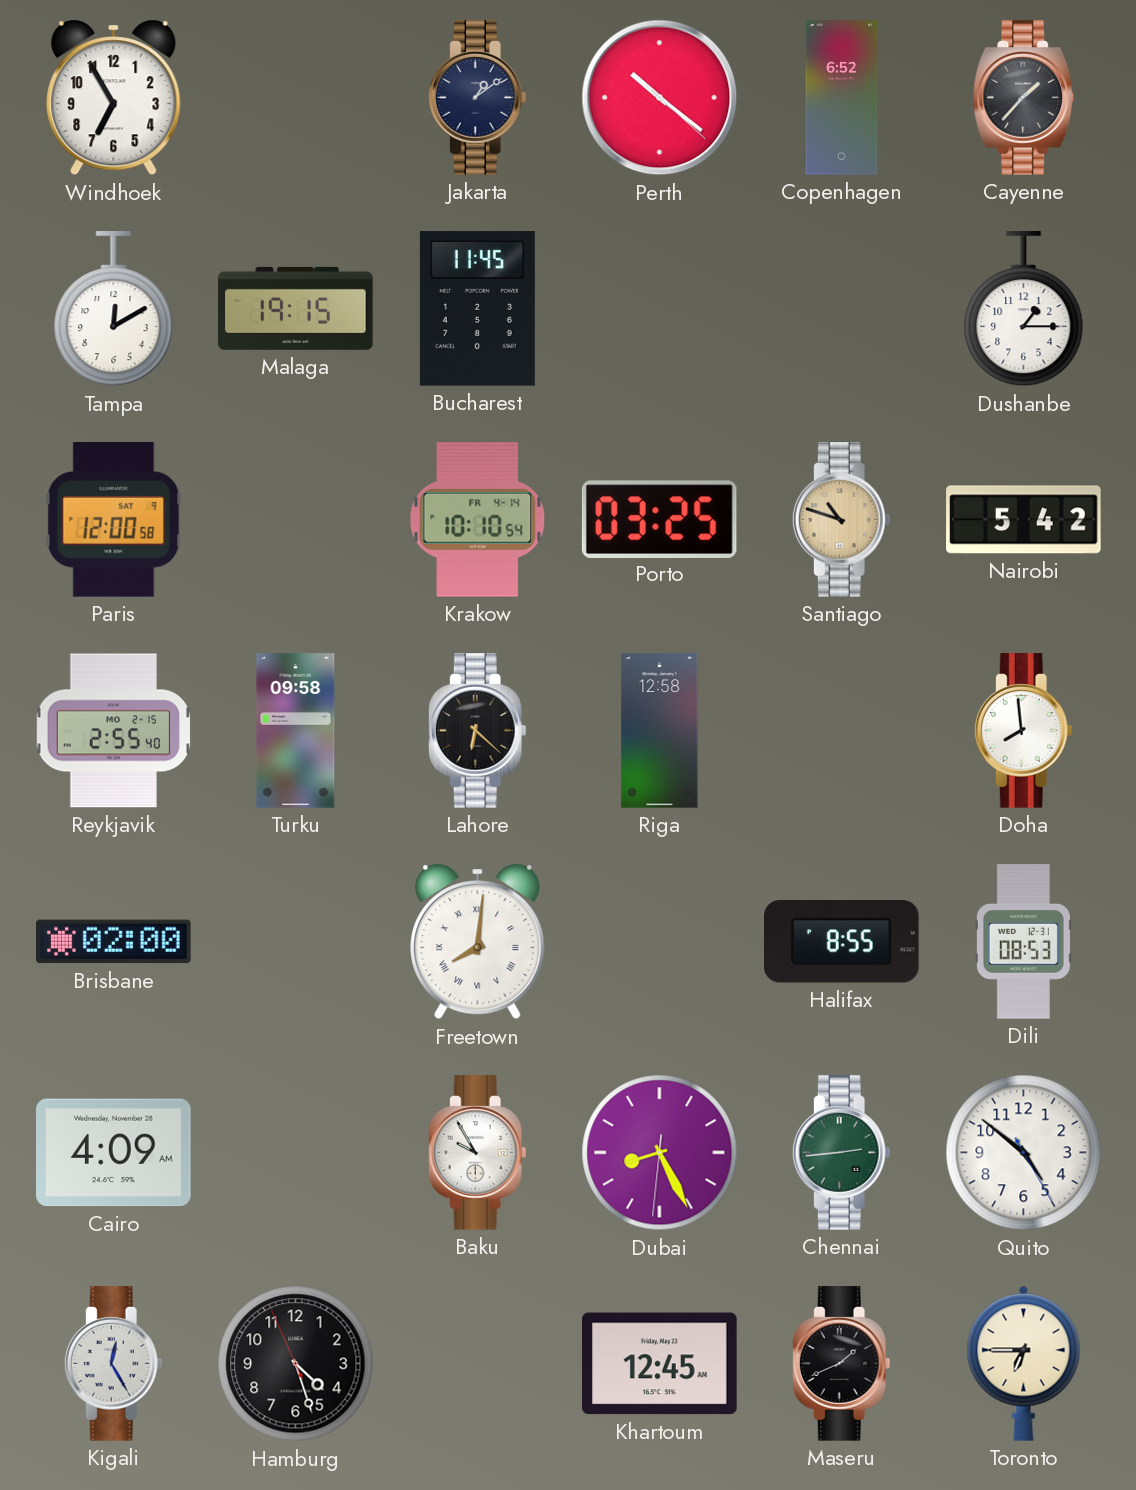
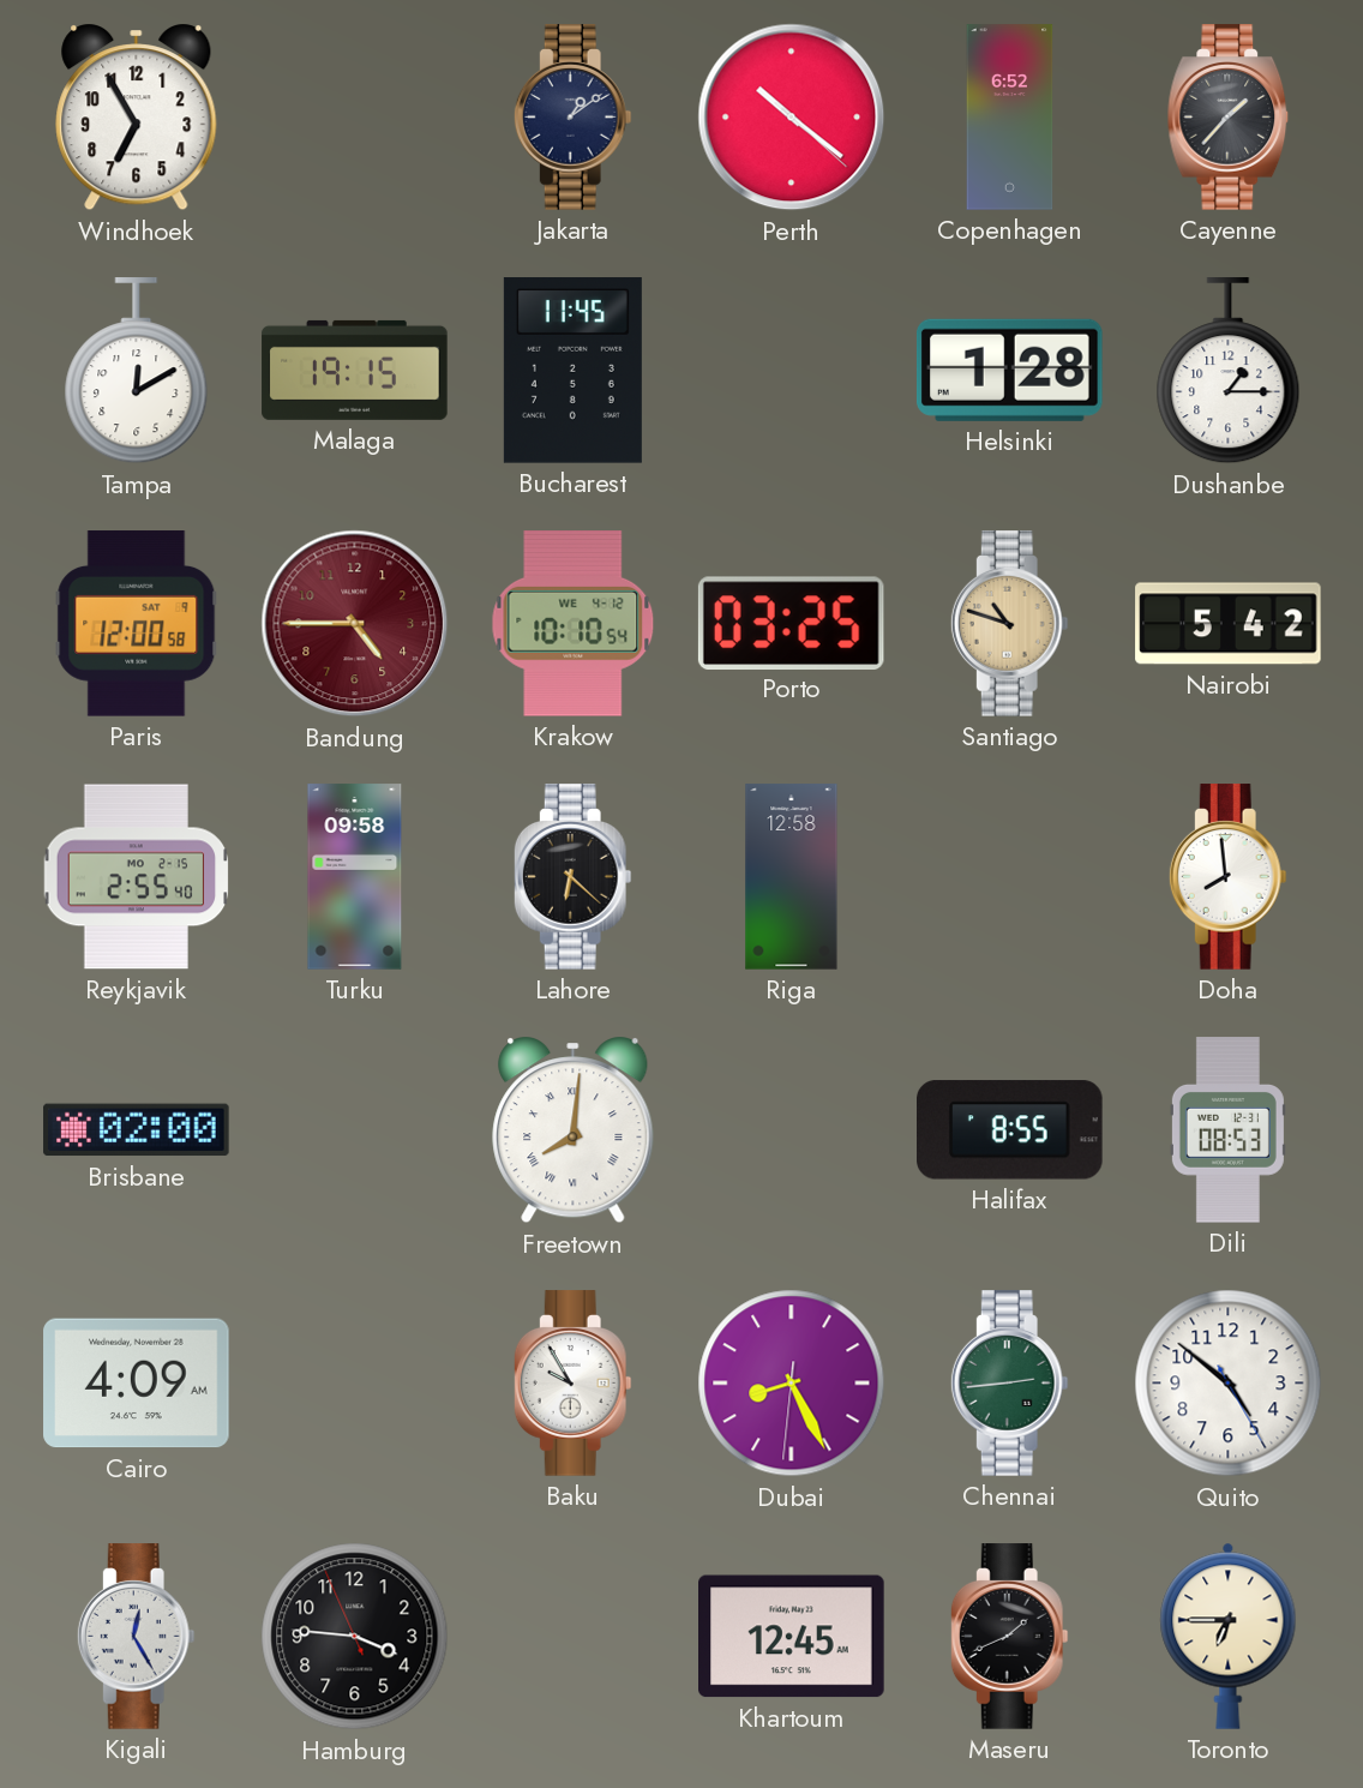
Helsinki: none -> 1:28 (1009, 370)
Bandung: none -> 4:45 (355, 624)
Krakow date: FR 4-14 -> WE 4-12 (574, 624)
Hamburg: 4:26 -> 3:45 (355, 1637)
